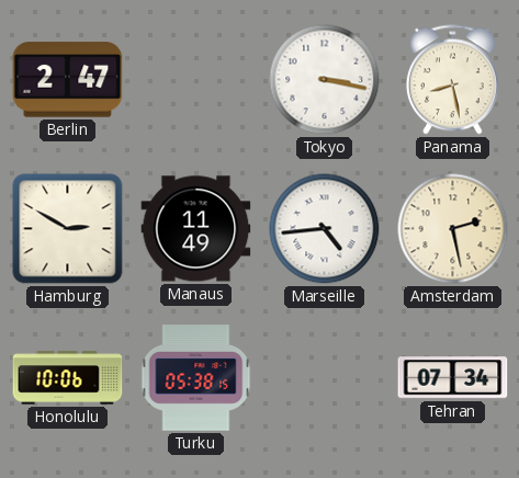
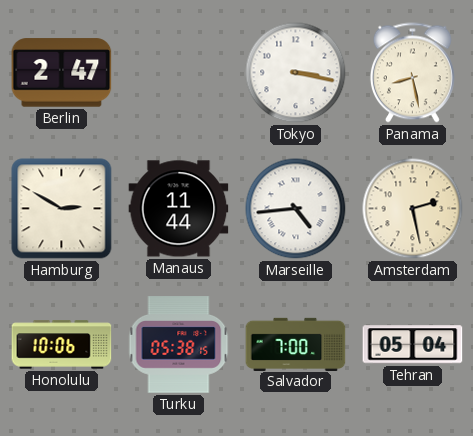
Manaus: 11:49 -> 11:44 (179, 209)
Salvador: none -> 7:00 (296, 344)
Tehran: 07:34 -> 05:04 (413, 345)
